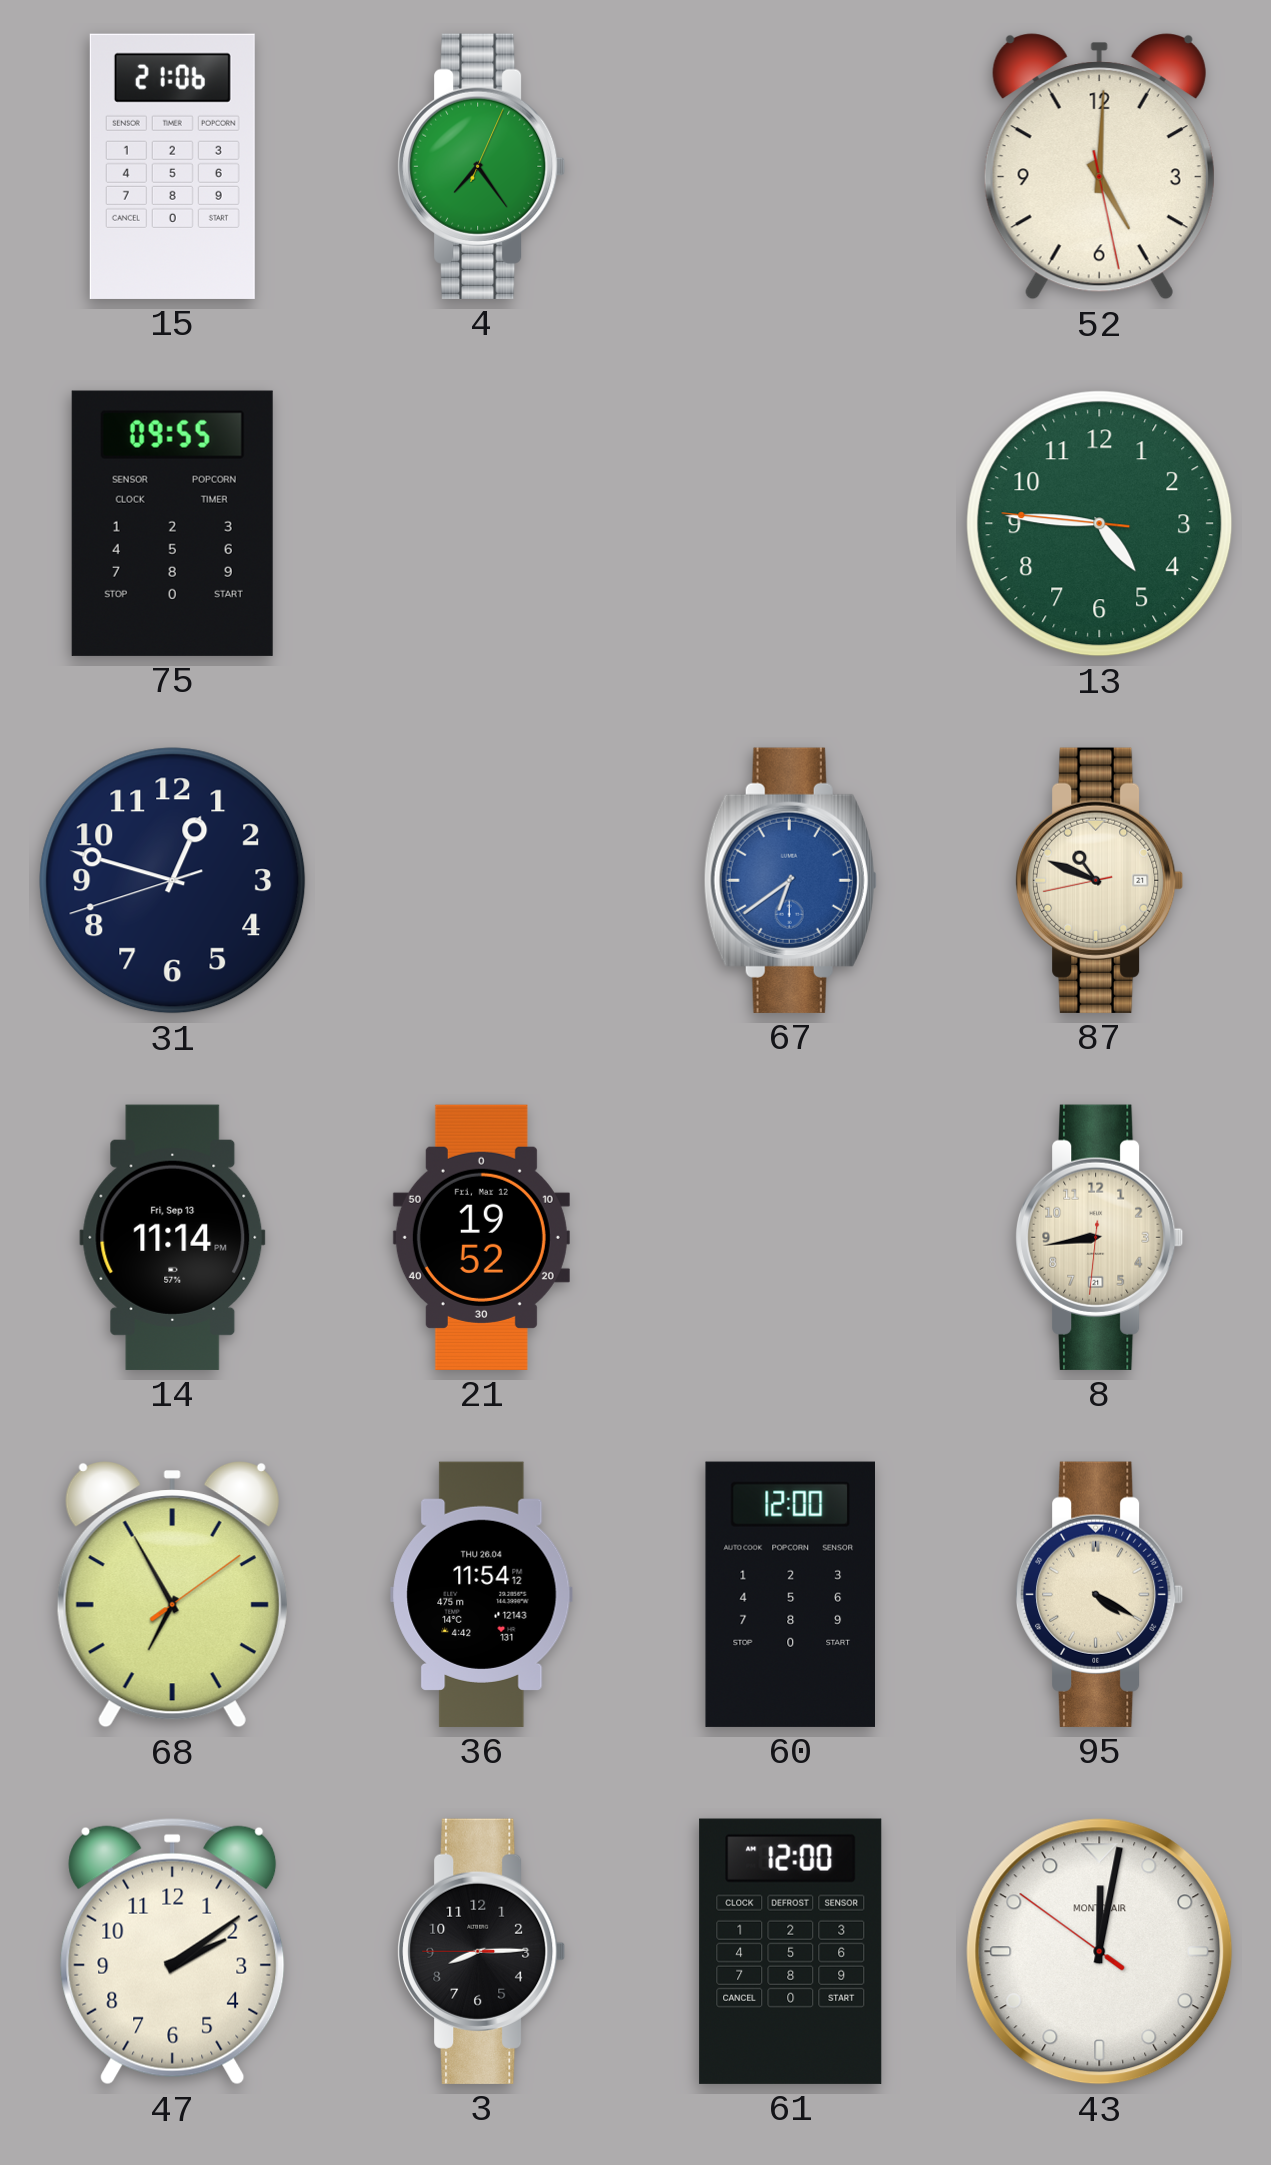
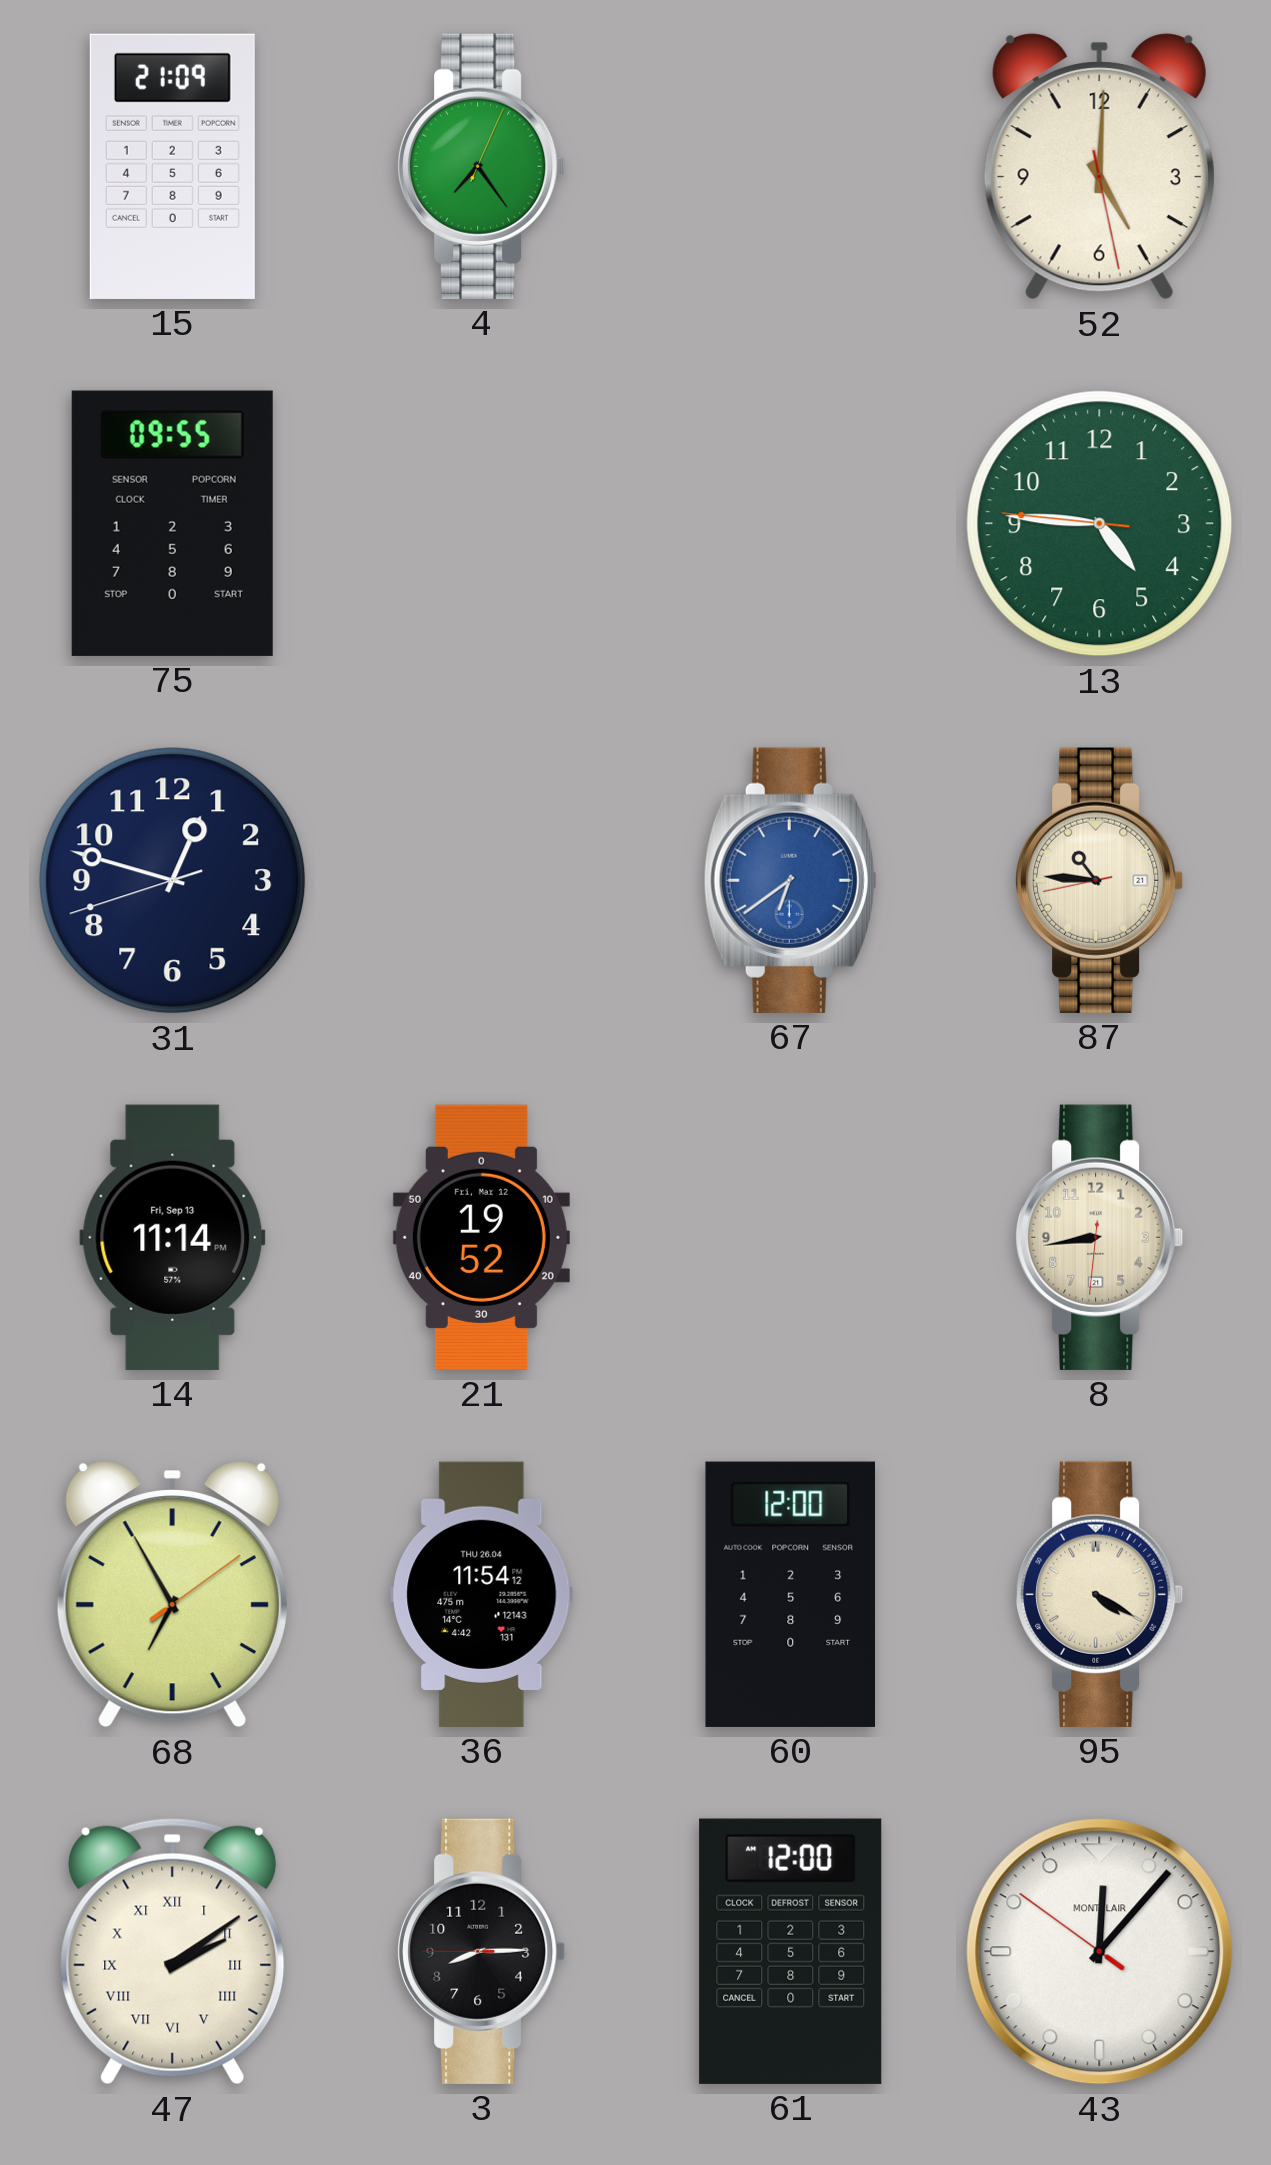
15: 21:06 -> 21:09 (172, 166)
87: 10:48 -> 10:45 (1100, 880)
47 numerals: Arabic -> Roman (173, 1951)
43: 12:01 -> 12:06 (1100, 1952)
